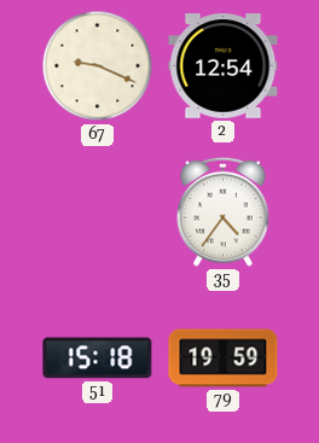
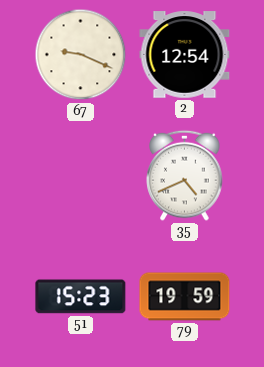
35: 4:36 -> 4:41 (185, 175)
51: 15:18 -> 15:23 (81, 297)
